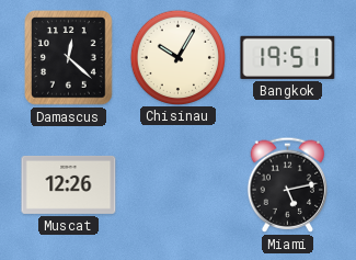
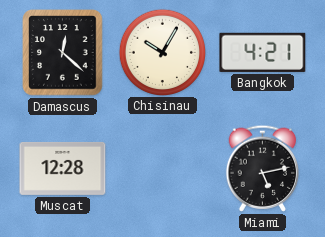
Bangkok: 19:51 -> 4:21 (263, 52)
Muscat: 12:26 -> 12:28 (63, 168)
